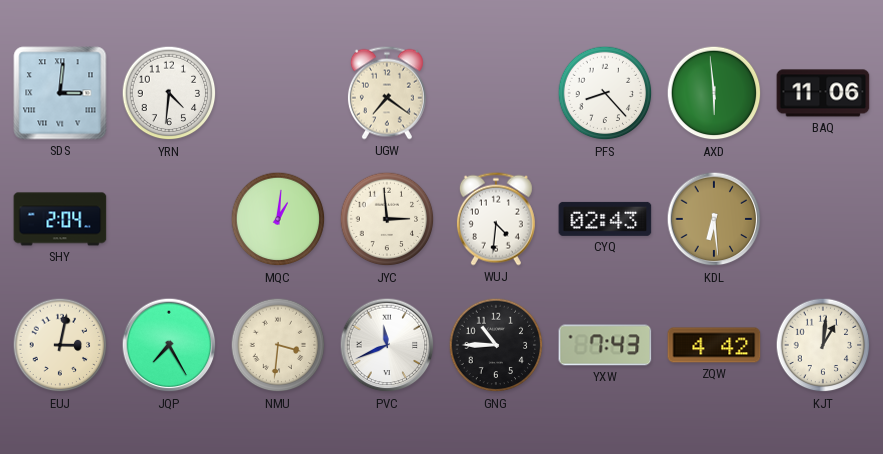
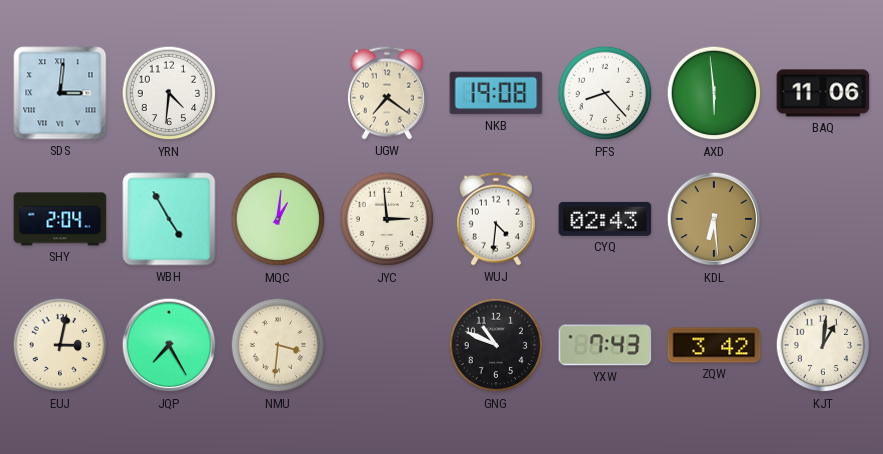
NKB: none -> 19:08 (496, 93)
WBH: none -> 4:55 (169, 219)
PVC: 11:41 -> none (387, 345)
GNG: 10:45 -> 10:49 (496, 345)
ZQW: 4:42 -> 3:42 (714, 345)
